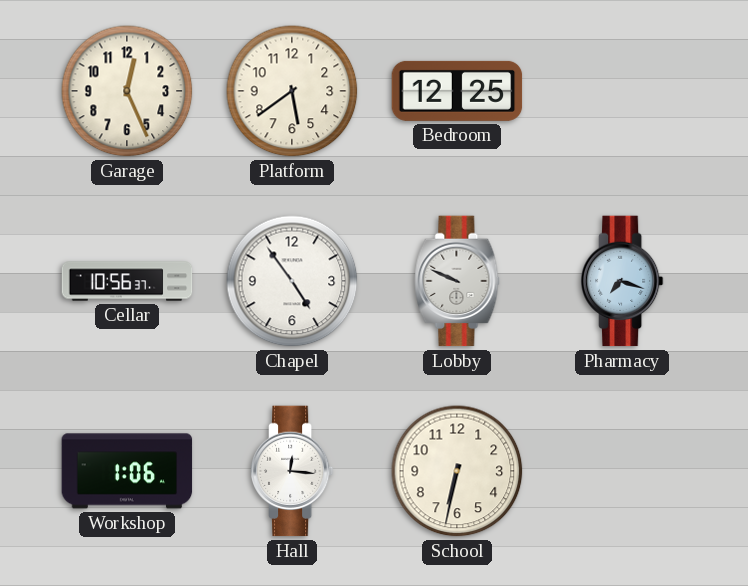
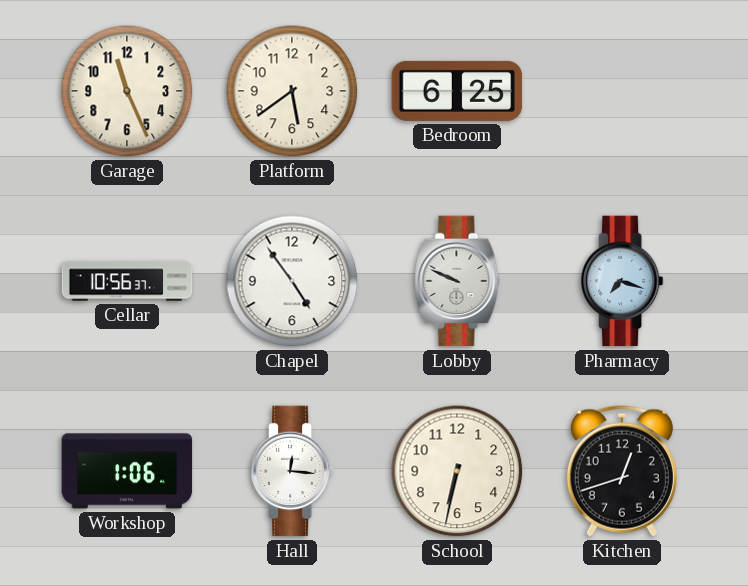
Garage: 12:26 -> 11:26 (127, 91)
Bedroom: 12:25 -> 6:25 (457, 91)
Kitchen: none -> 12:42 (622, 471)
